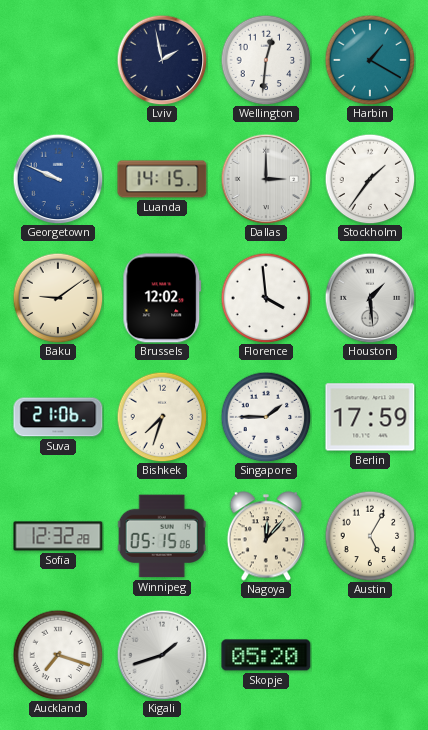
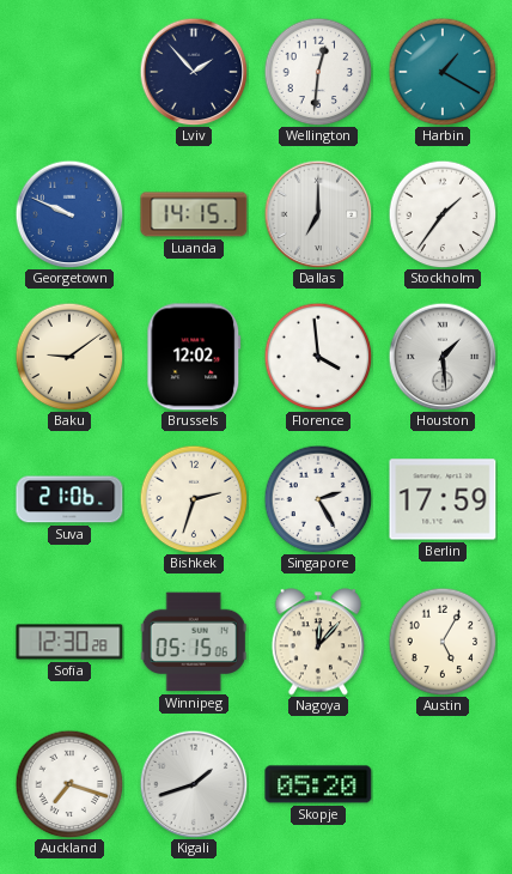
Lviv: 1:58 -> 1:53 (194, 72)
Dallas: 3:00 -> 7:00 (318, 214)
Bishkek: 7:33 -> 2:33 (194, 499)
Singapore: 1:45 -> 2:25 (318, 499)
Sofia: 12:32 -> 12:30 (69, 642)
